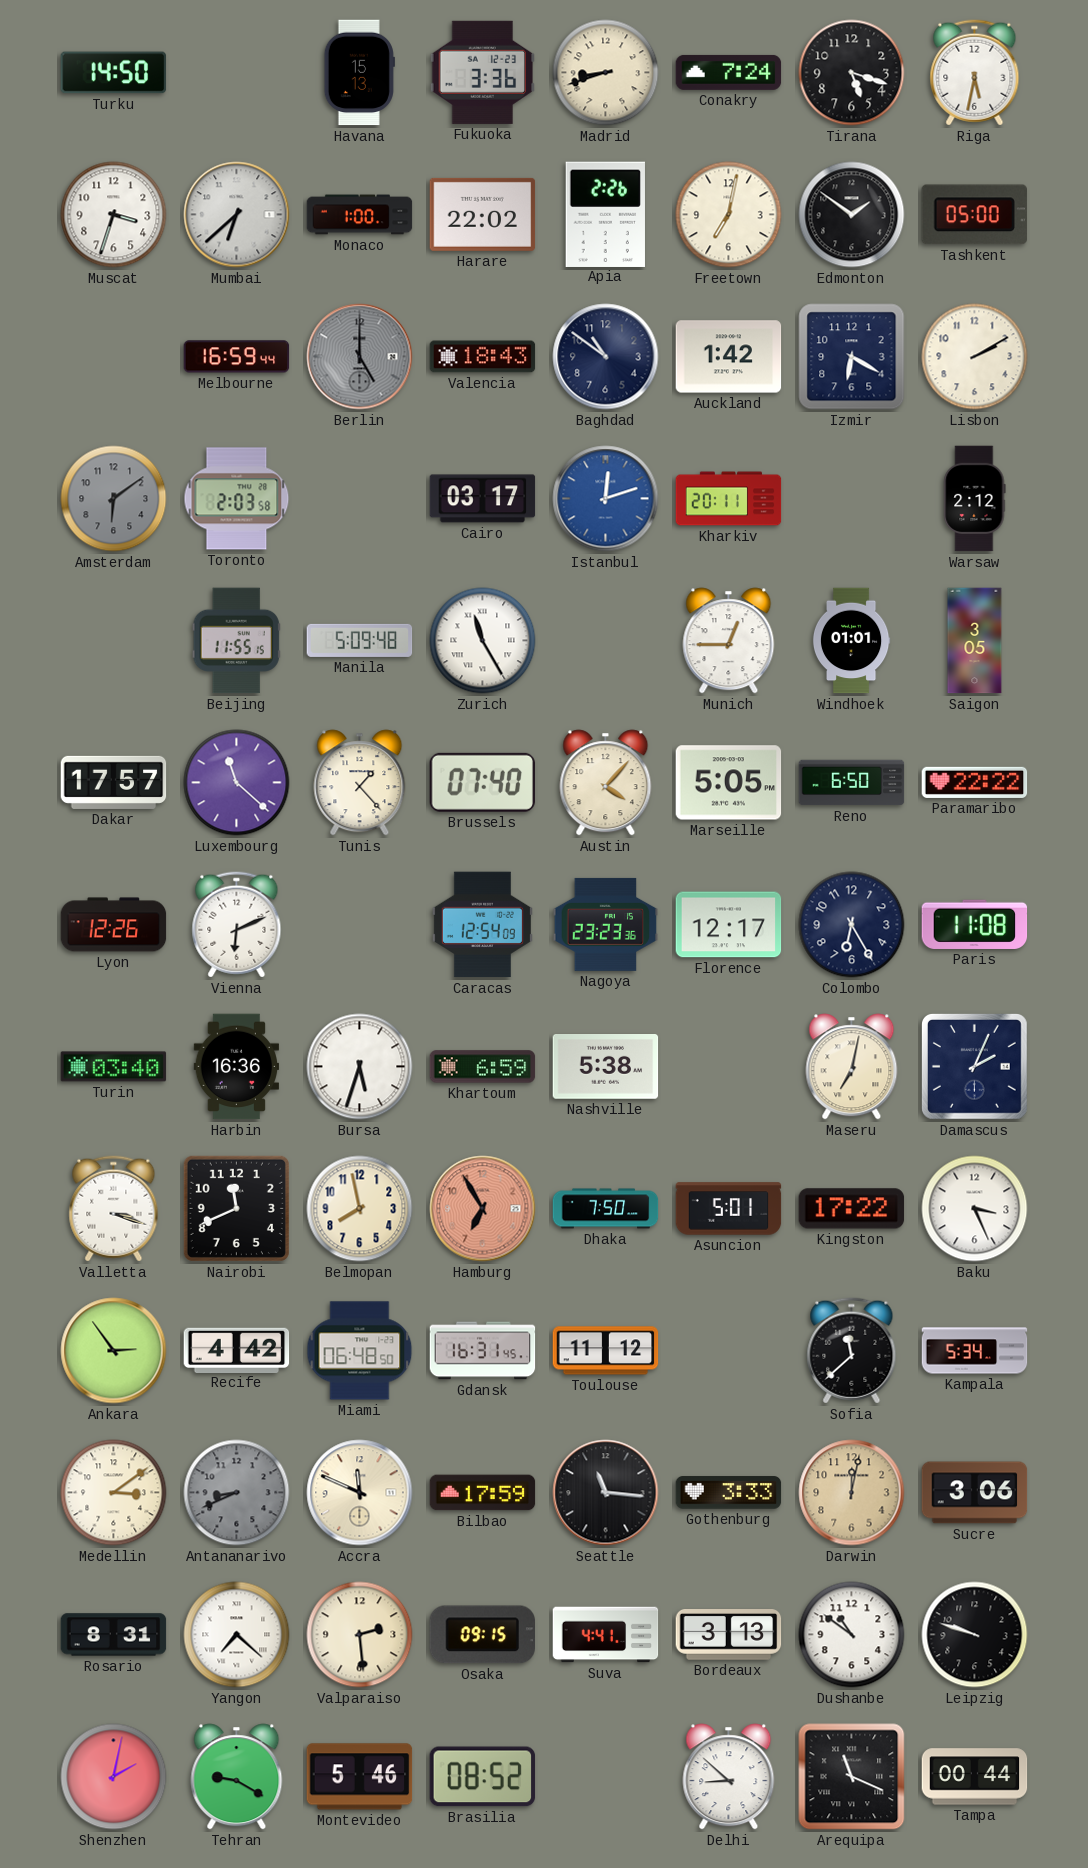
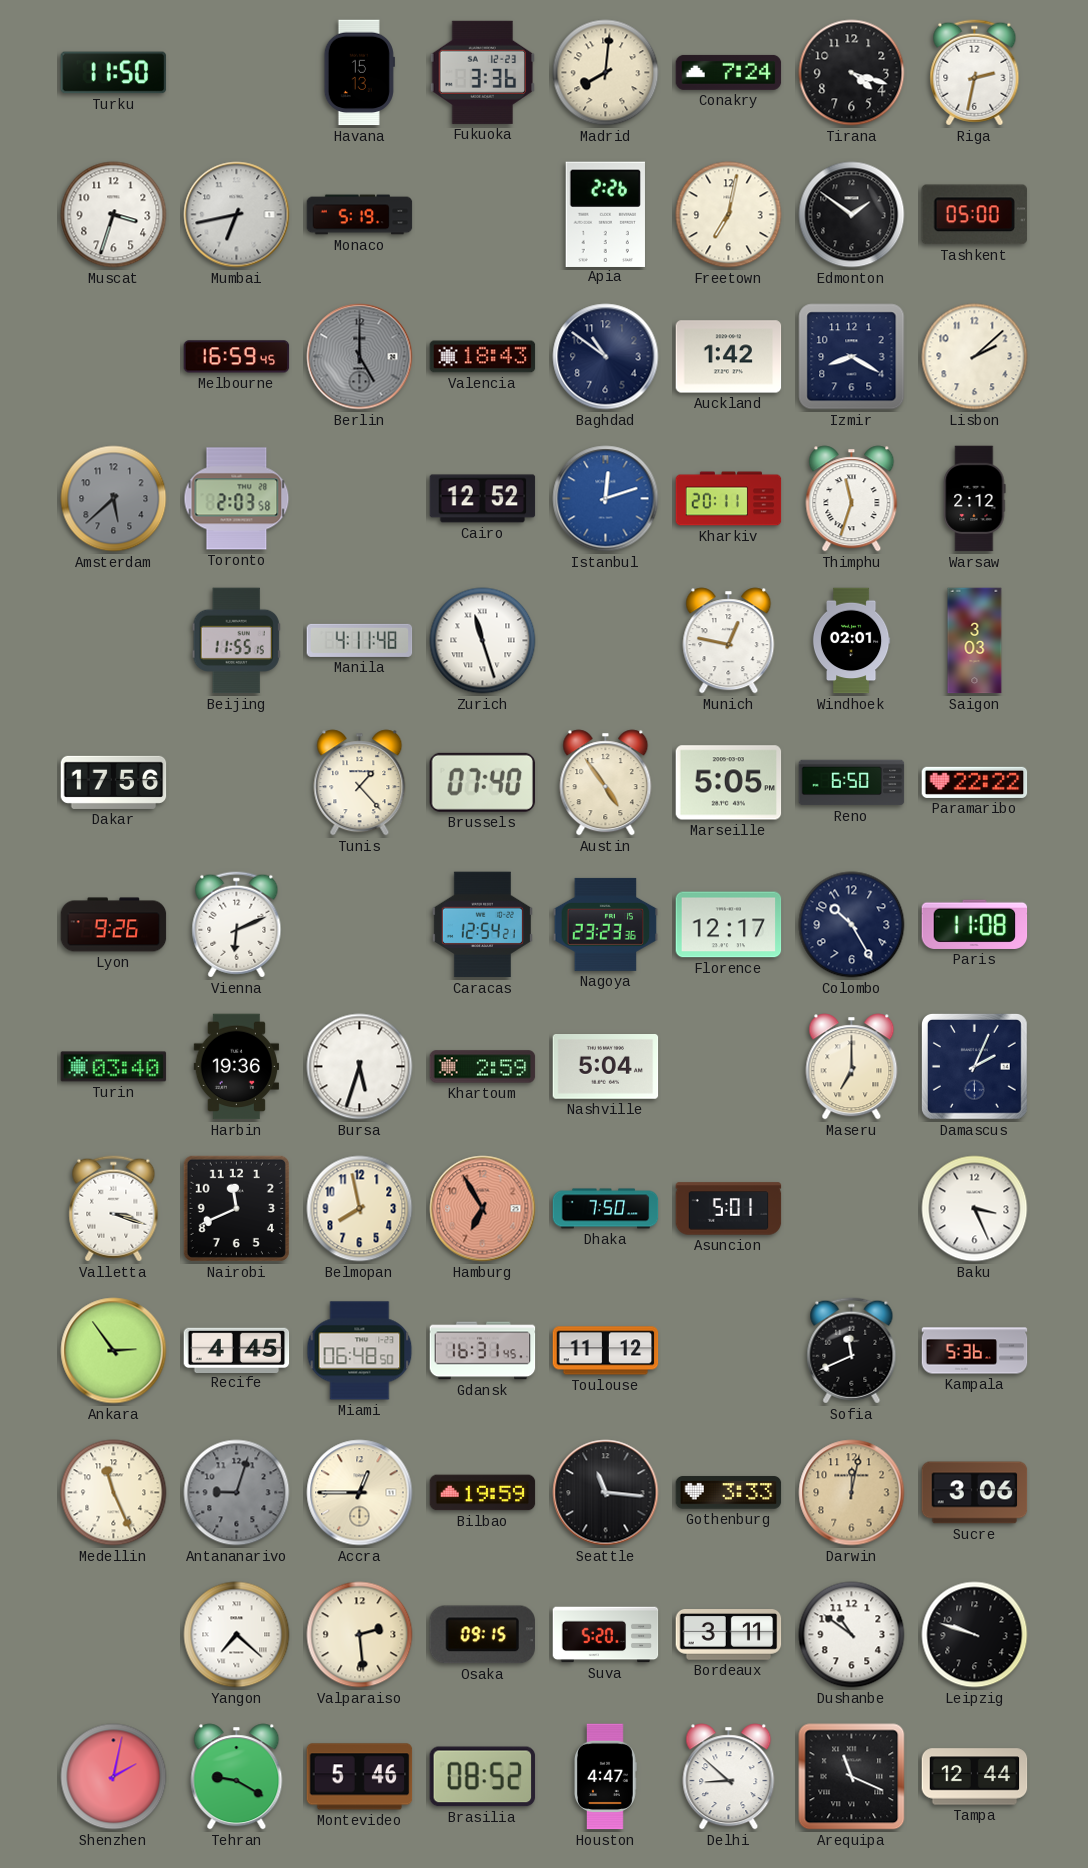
Turku: 14:50 -> 11:50 (114, 73)
Madrid: 8:42 -> 8:01 (606, 73)
Tirana: 5:18 -> 4:18 (852, 73)
Riga: 5:32 -> 2:32 (975, 73)
Mumbai: 6:38 -> 6:43 (237, 215)
Monaco: 1:00 -> 5:19 (360, 215)
Harare: 22:02 -> none (483, 214)
Melbourne: 16:59:44 -> 16:59:45 (237, 357)
Izmir: 6:20 -> 8:20 (852, 357)
Lisbon: 2:10 -> 2:08 (975, 357)
Amsterdam: 6:09 -> 5:38 (114, 499)
Cairo: 03:17 -> 12:52 (483, 499)
Thimphu: none -> 11:33 (852, 499)
Manila: 5:09 -> 4:11 (360, 640)
Zurich: 11:25 -> 11:27 (483, 641)
Munich: 12:45 -> 12:47 (729, 641)
Windhoek: 01:01 -> 02:01 (851, 641)
Saigon: 3:05 -> 3:03 (975, 641)
Dakar: 17:57 -> 17:56 (114, 782)
Luxembourg: 11:22 -> none (237, 783)
Austin: 4:07 -> 4:54 (606, 783)
Lyon: 12:26 -> 9:26 (114, 925)
Caracas: 12:54:09 -> 12:54:21 (482, 925)
Colombo: 6:25 -> 10:25 (852, 925)
Harbin: 16:36 -> 19:36 (236, 1067)
Khartoum: 6:59 -> 2:59 (483, 1067)
Nashville: 5:38 -> 5:04 (606, 1067)
Maseru: 7:02 -> 7:00 (852, 1067)
Kingston: 17:22 -> none (852, 1209)
Recife: 4:42 -> 4:45 (237, 1350)
Sofia: 11:38 -> 11:41 (852, 1351)
Kampala: 5:34 -> 5:36 (975, 1351)
Medellin: 3:09 -> 11:26 (114, 1493)
Antananarivo: 8:41 -> 9:03 (237, 1493)
Accra: 11:49 -> 12:45 (360, 1493)
Bilbao: 17:59 -> 19:59 (483, 1493)
Rosario: 8:31 -> none (114, 1635)
Suva: 4:41 -> 5:20 (606, 1635)
Bordeaux: 3:13 -> 3:11 (729, 1635)
Houston: none -> 4:47 (606, 1777)
Tampa: 00:44 -> 12:44 (975, 1777)
